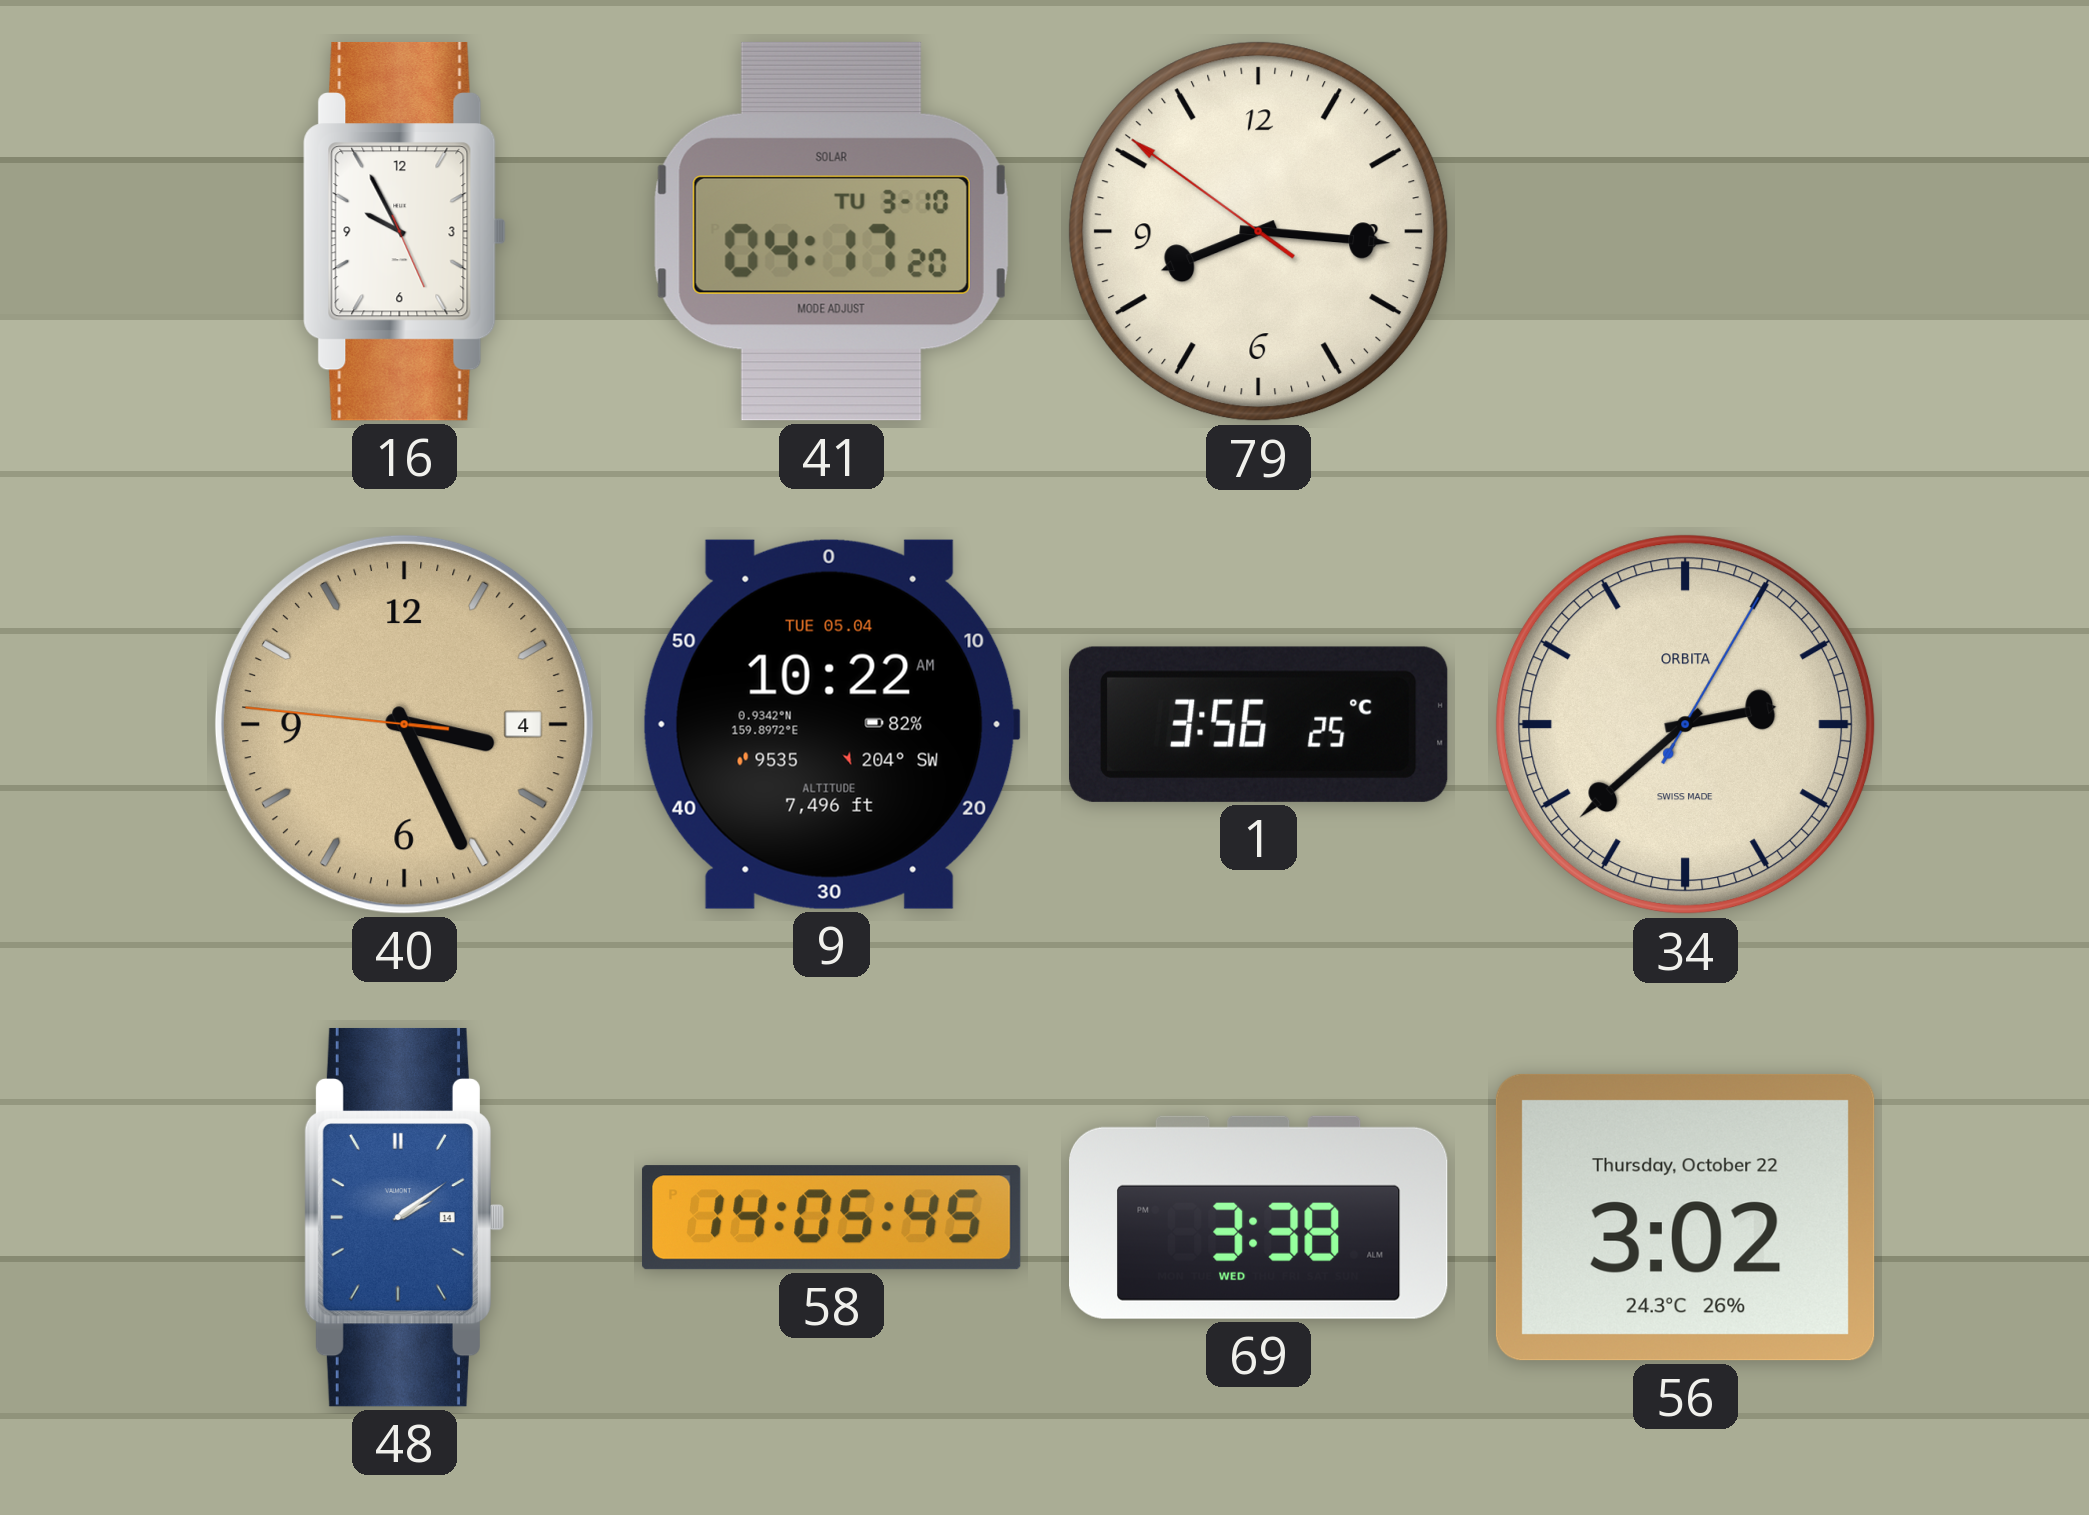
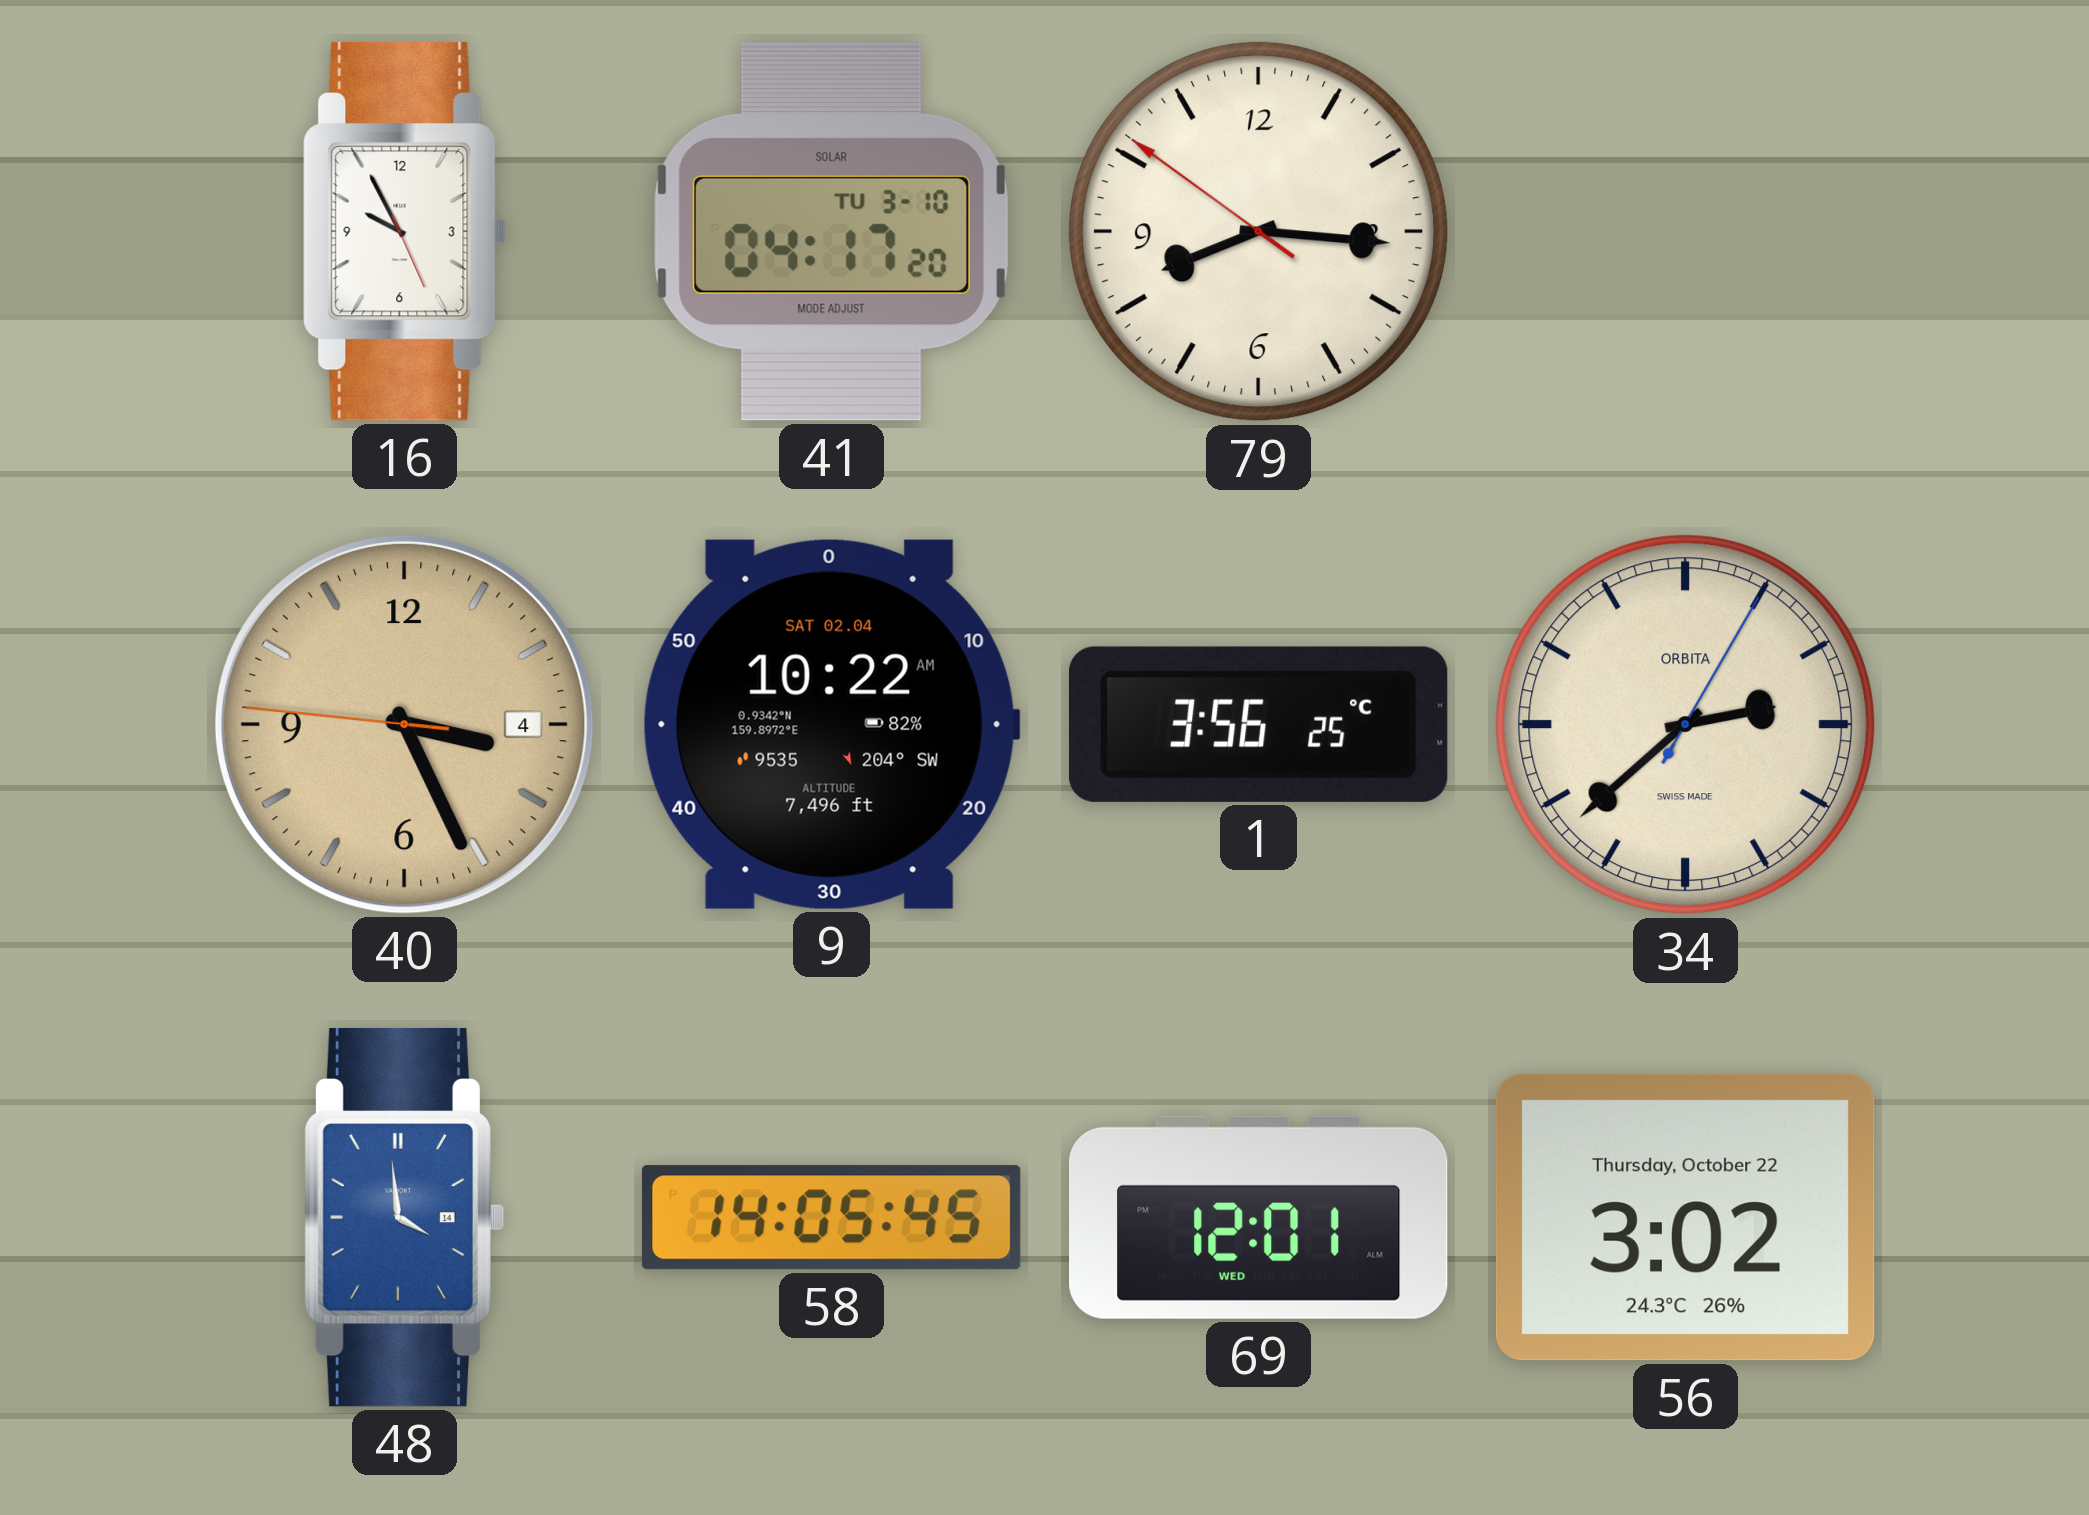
9 date: TUE 05.04 -> SAT 02.04 (831, 724)
48: 2:09 -> 3:59 (404, 1217)
69: 3:38 -> 12:01 (1259, 1217)
